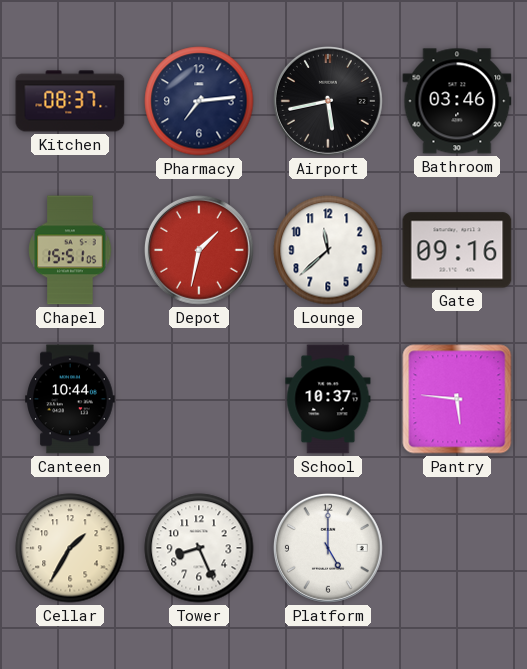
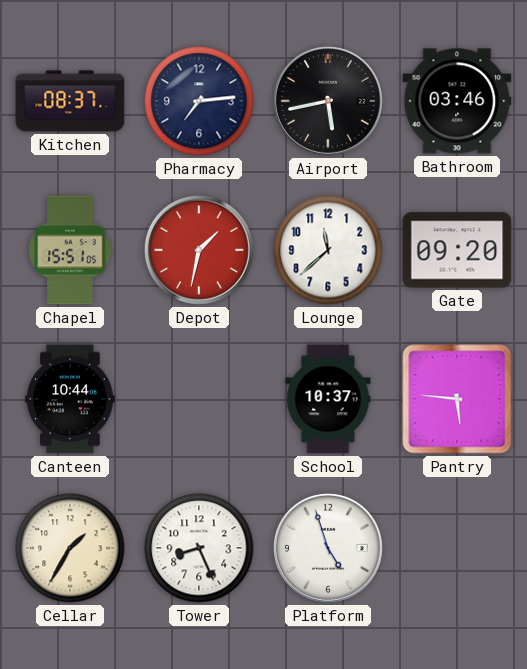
Gate: 09:16 -> 09:20 (457, 250)
Platform: 5:00 -> 4:57 (328, 548)
